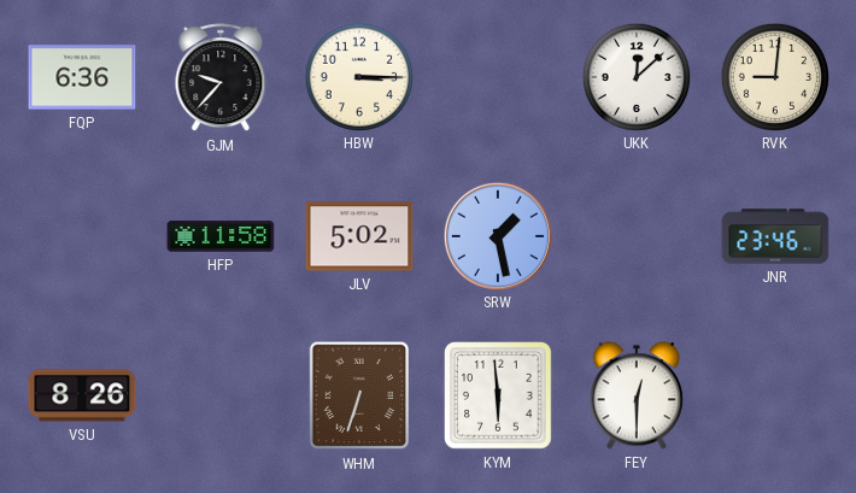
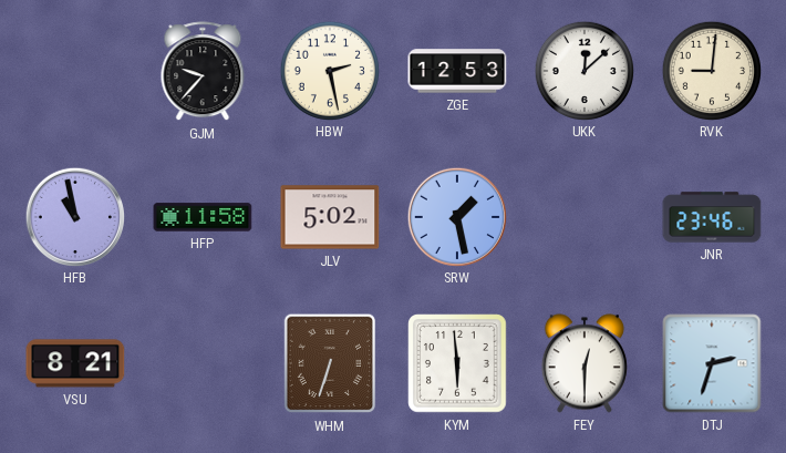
FQP: 6:36 -> none (82, 77)
HBW: 3:15 -> 2:28 (329, 70)
ZGE: none -> 12:53 (457, 71)
HFB: none -> 10:58 (74, 216)
VSU: 8:26 -> 8:21 (75, 363)
DTJ: none -> 2:33 (712, 363)
